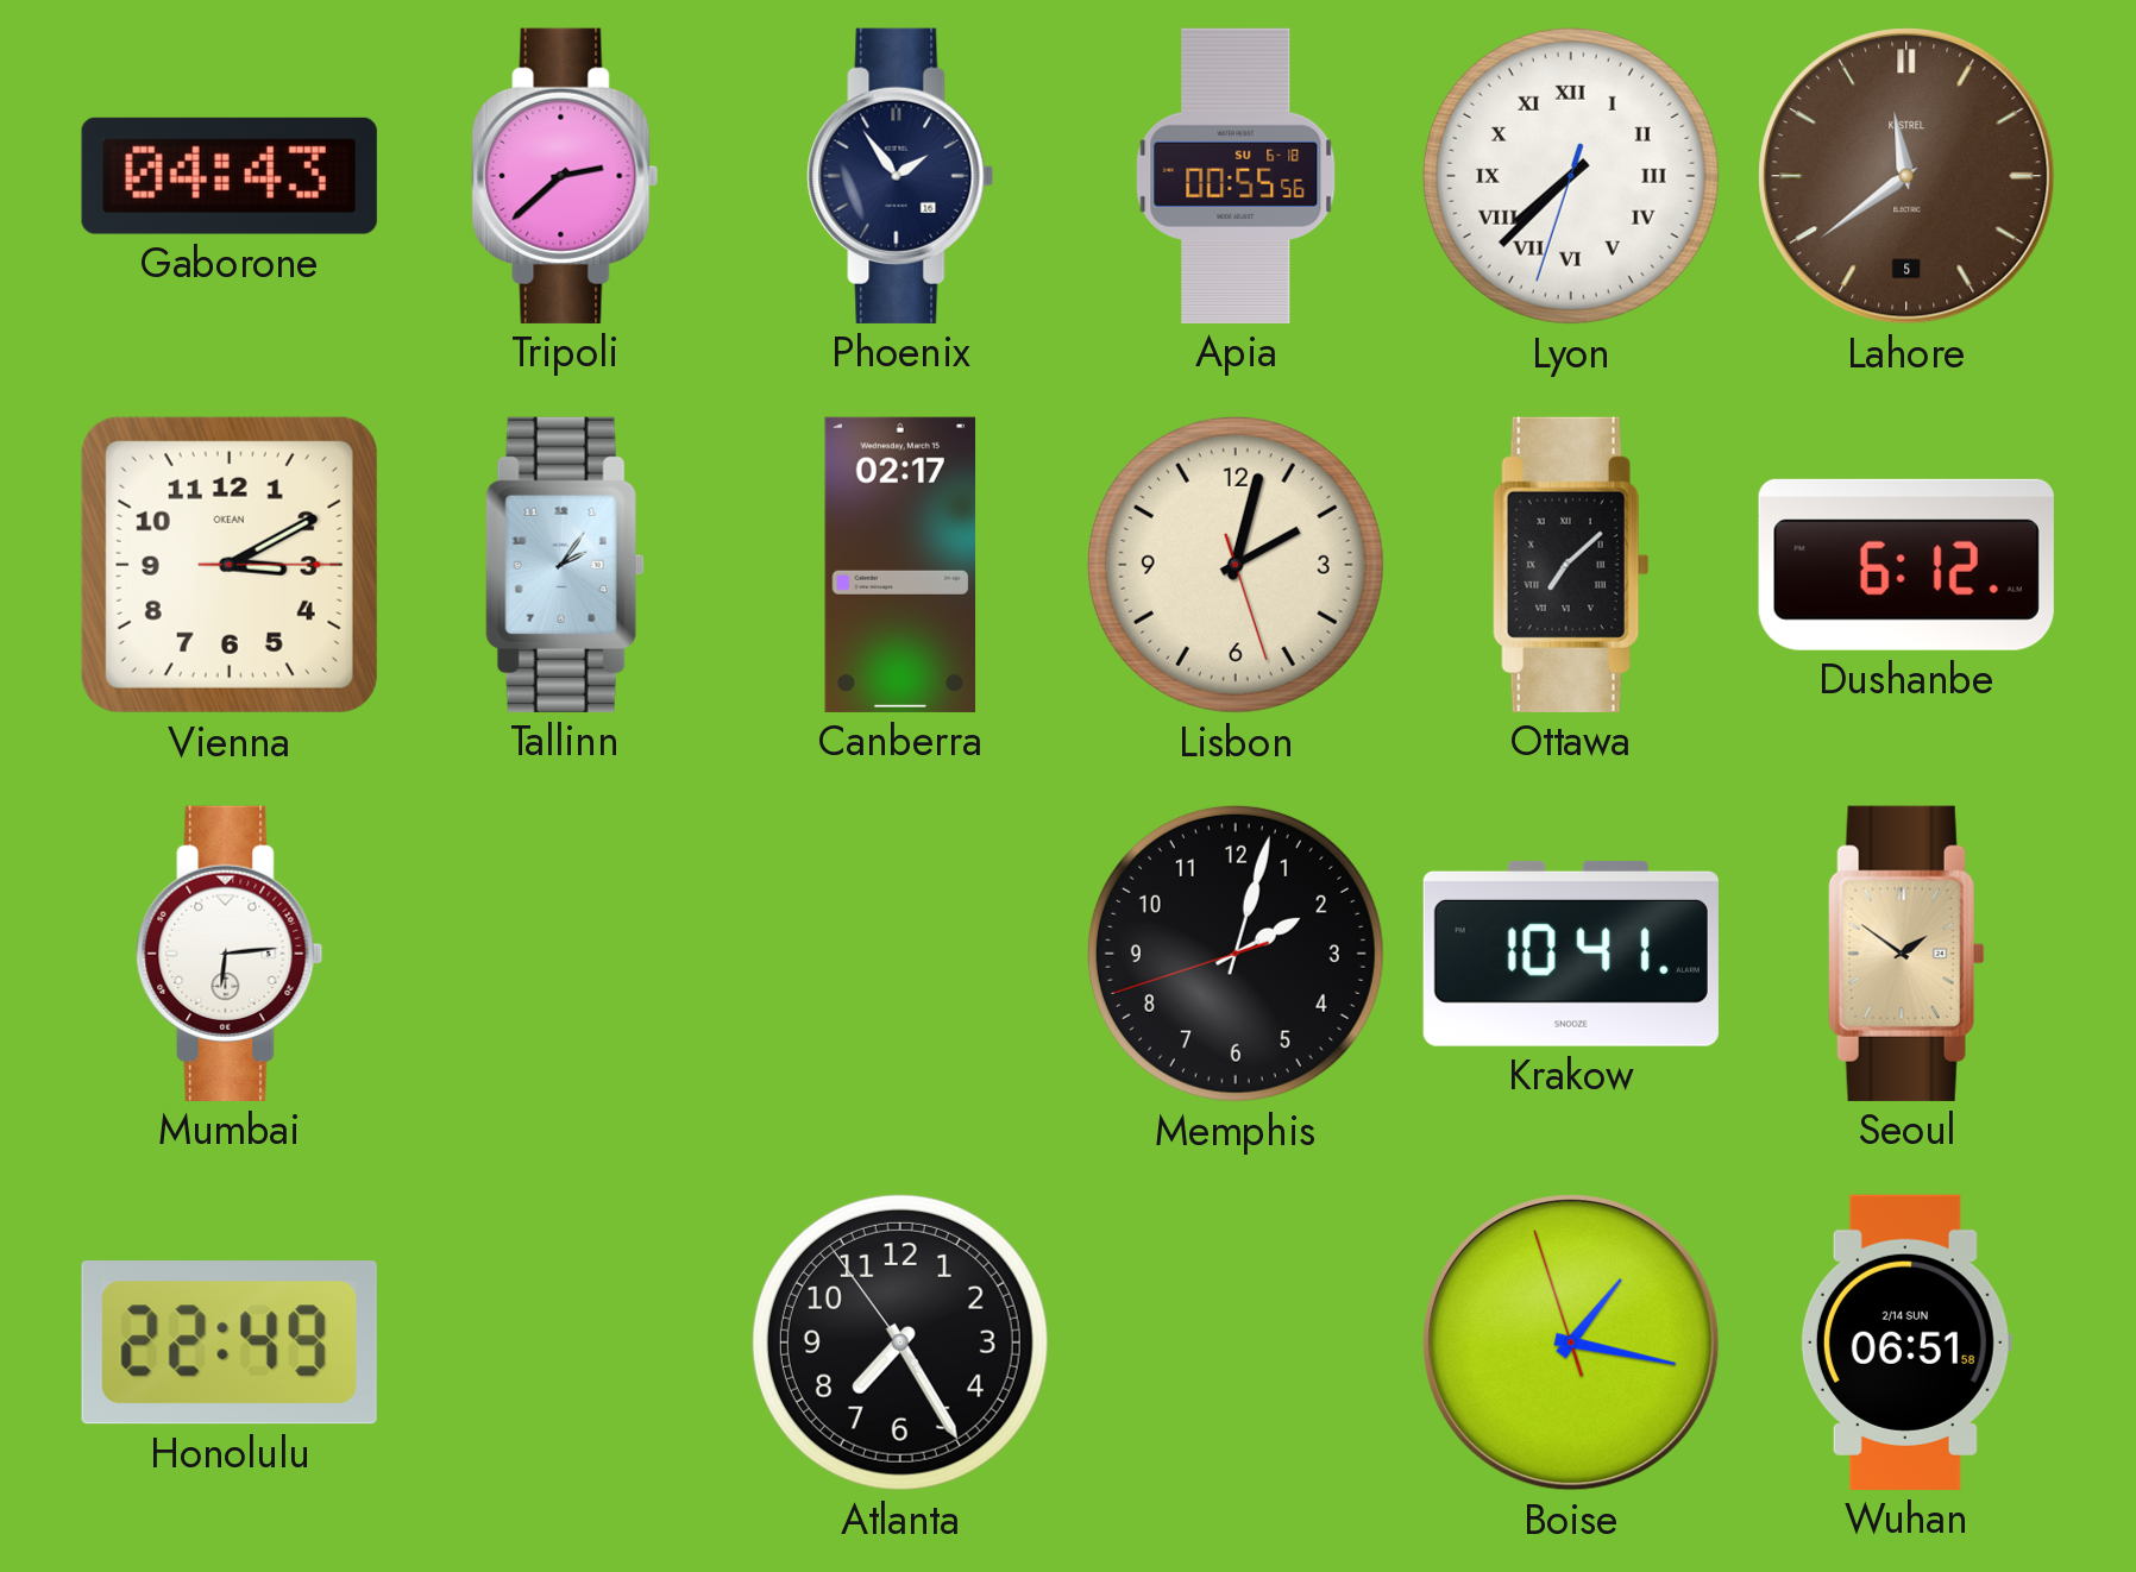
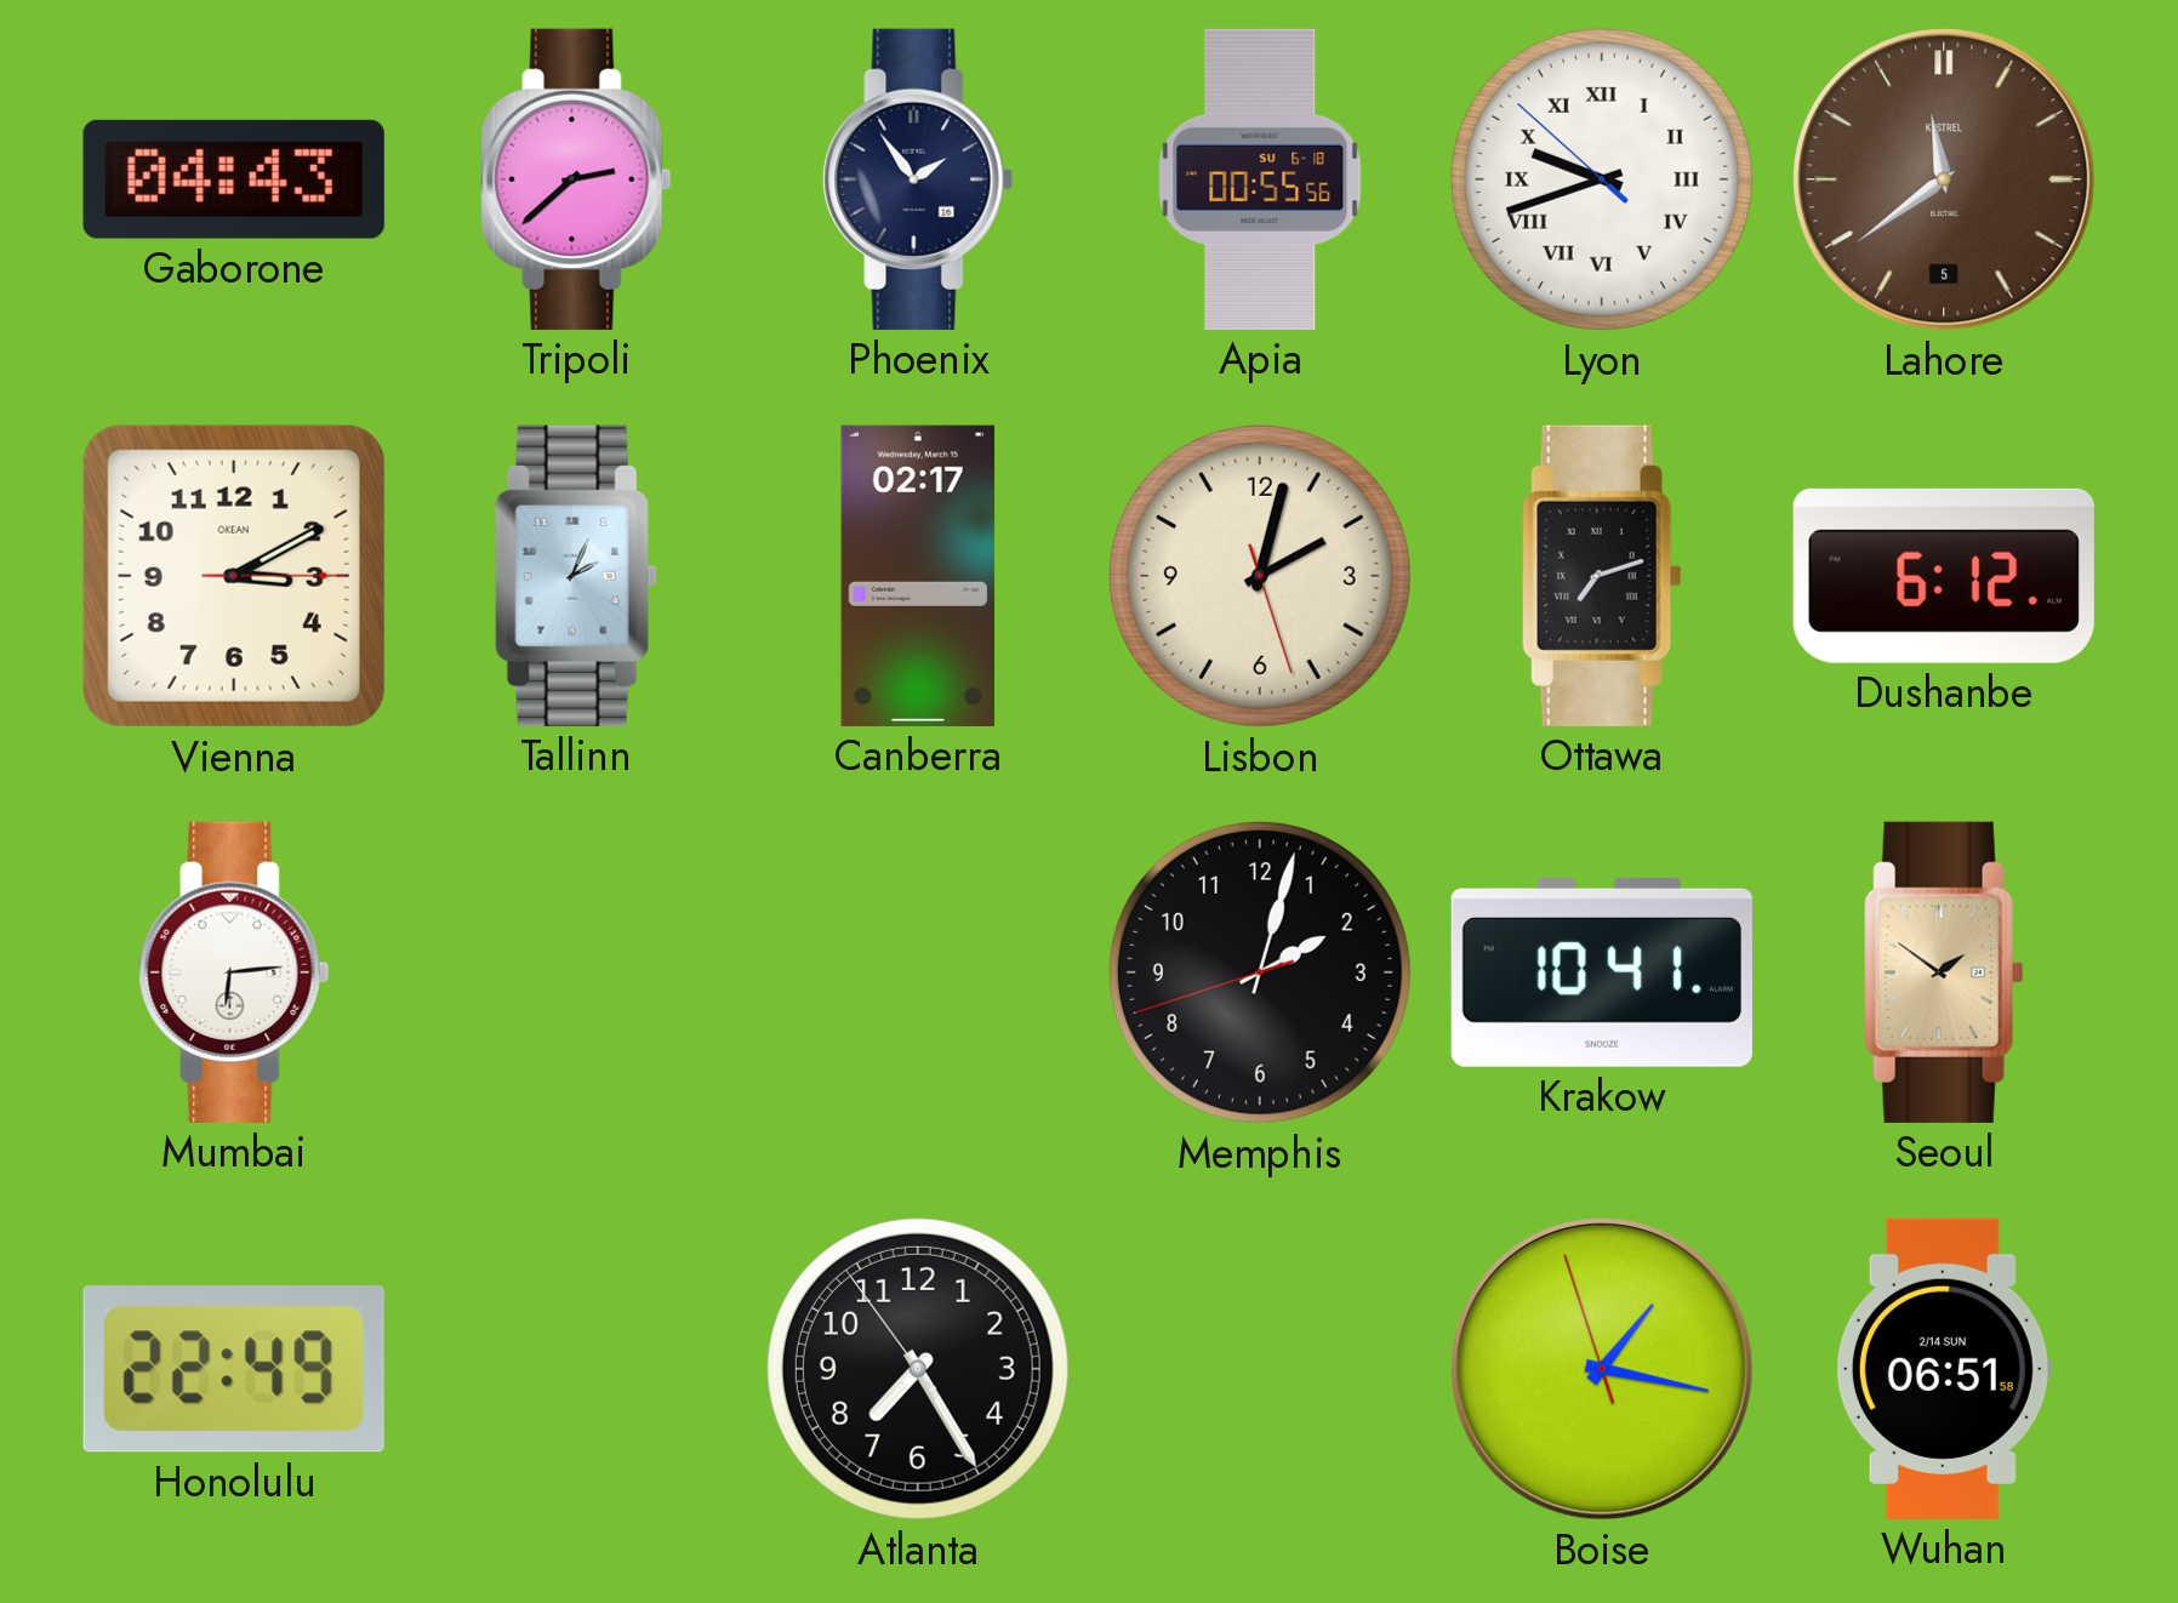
Lyon: 7:37 -> 9:41 (1602, 179)
Tallinn: 2:06 -> 2:04 (576, 576)
Ottawa: 7:08 -> 7:12 (1602, 576)
